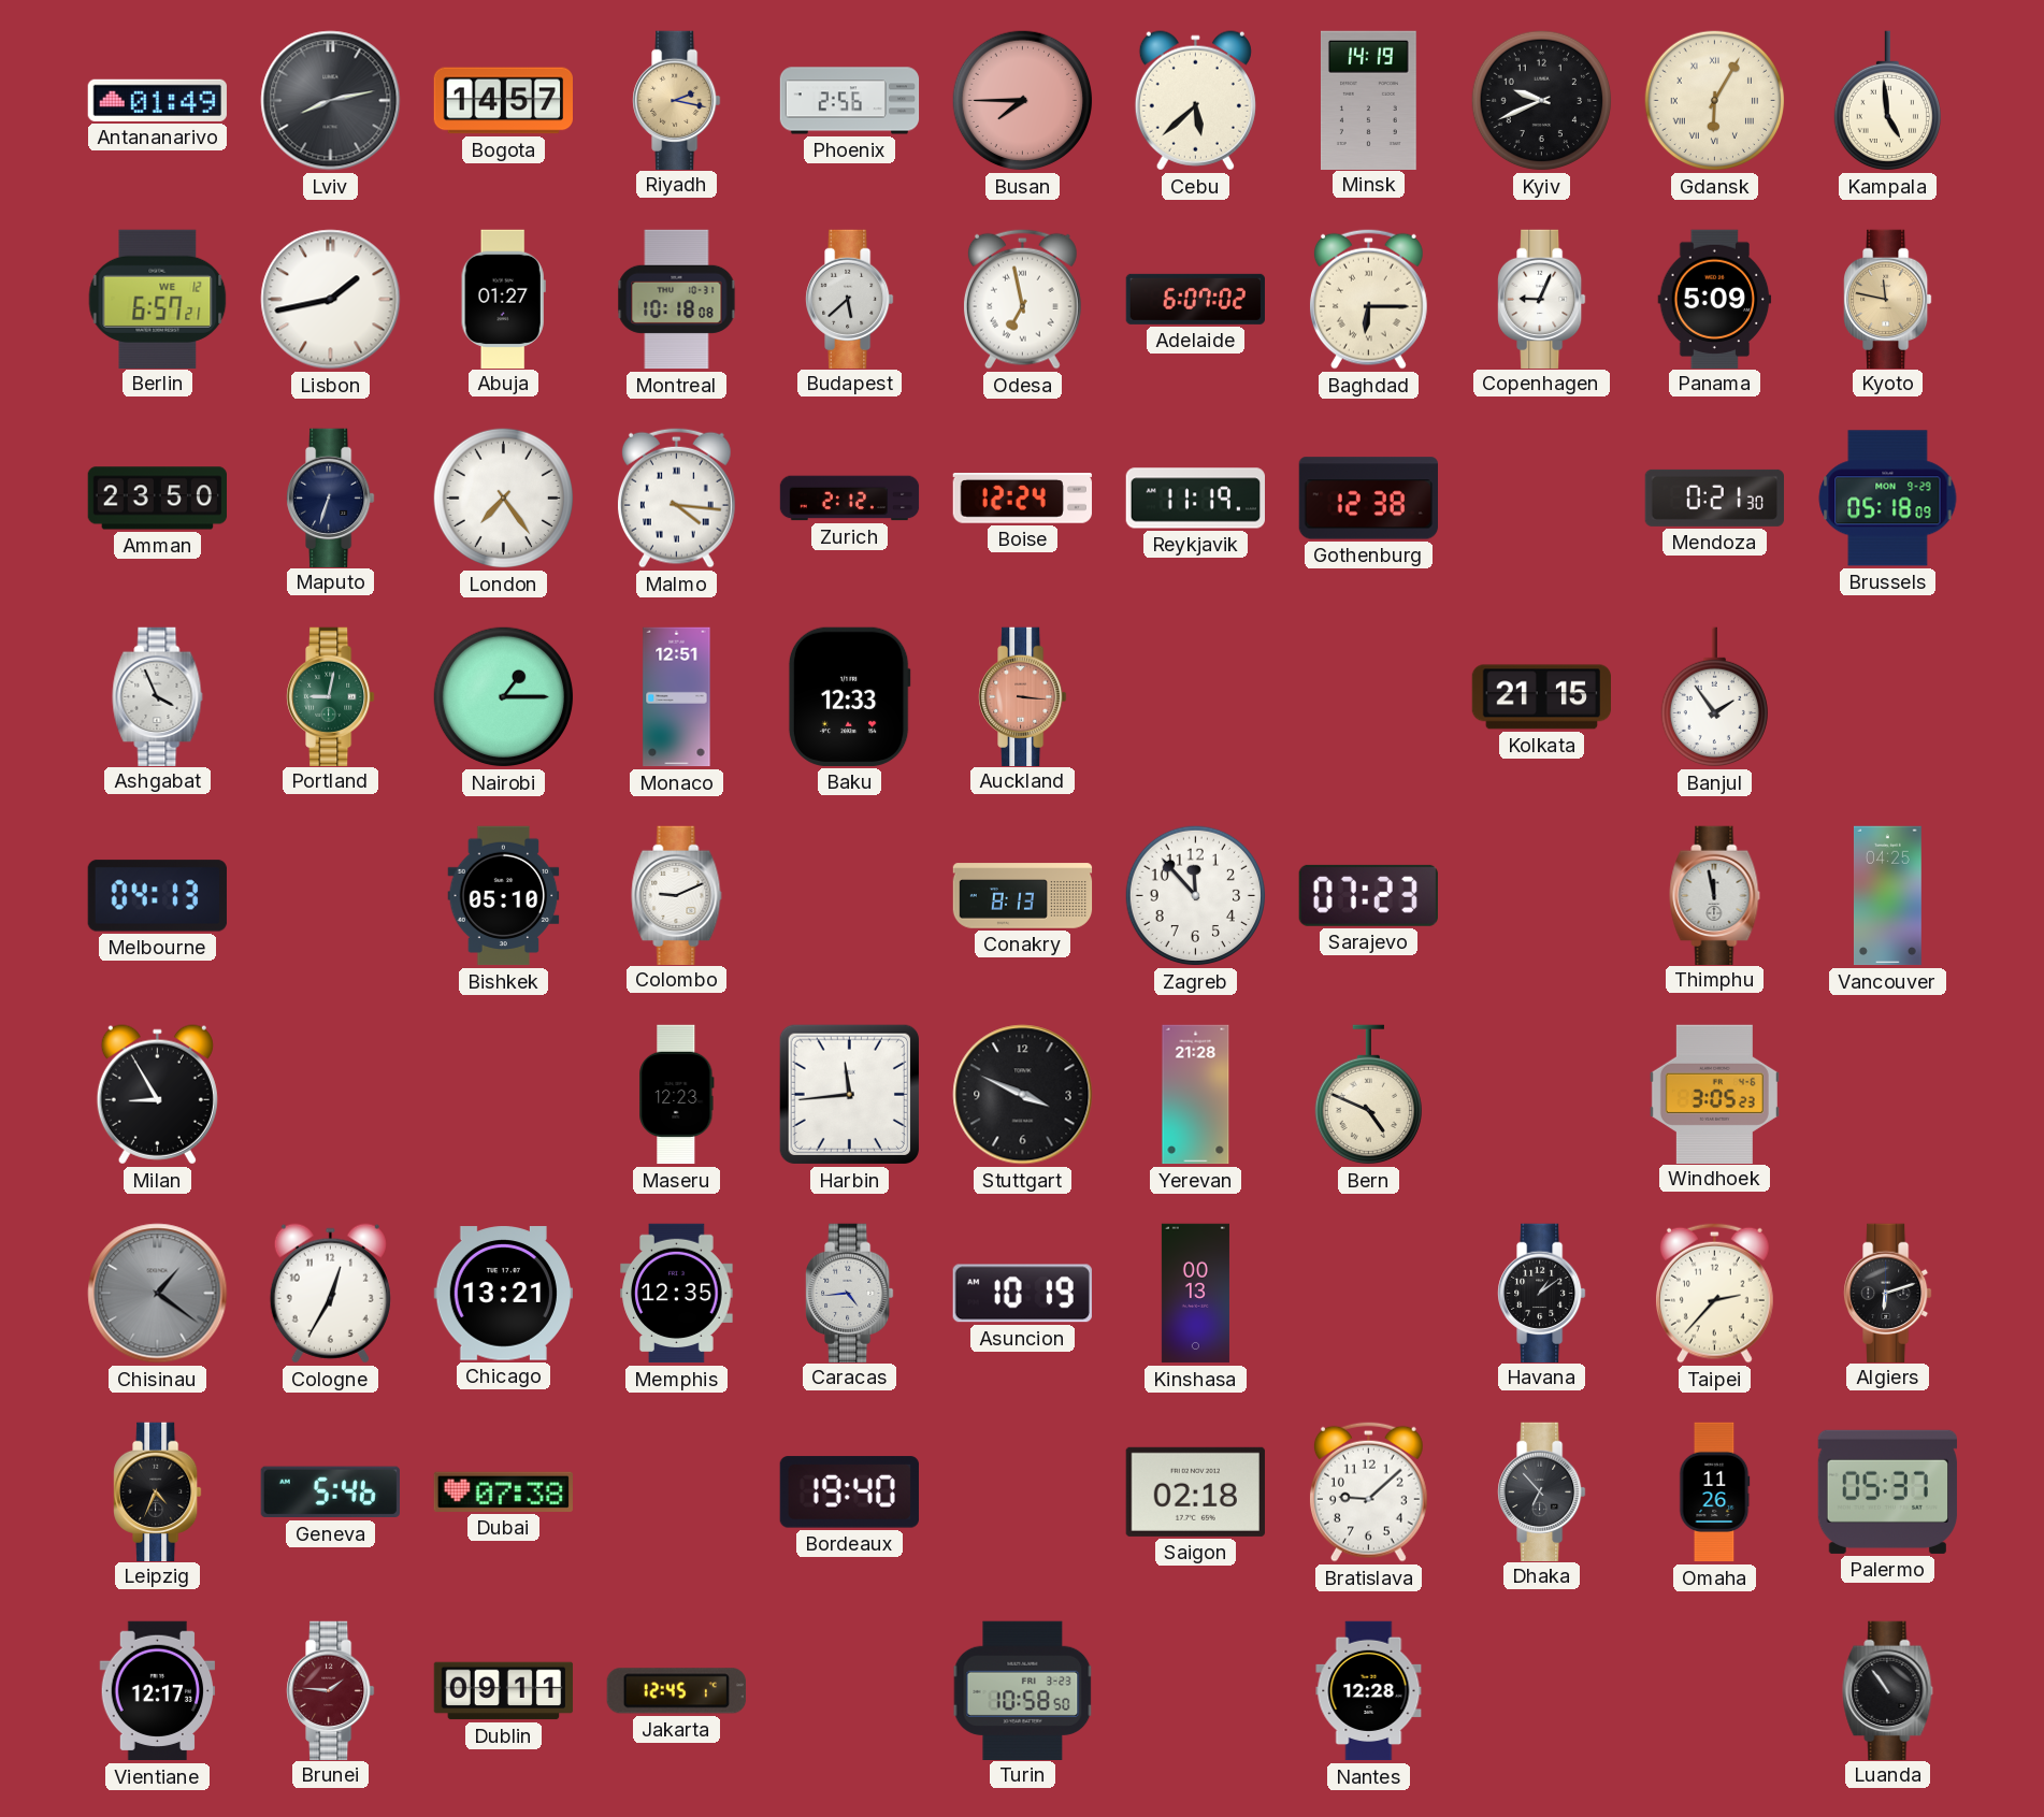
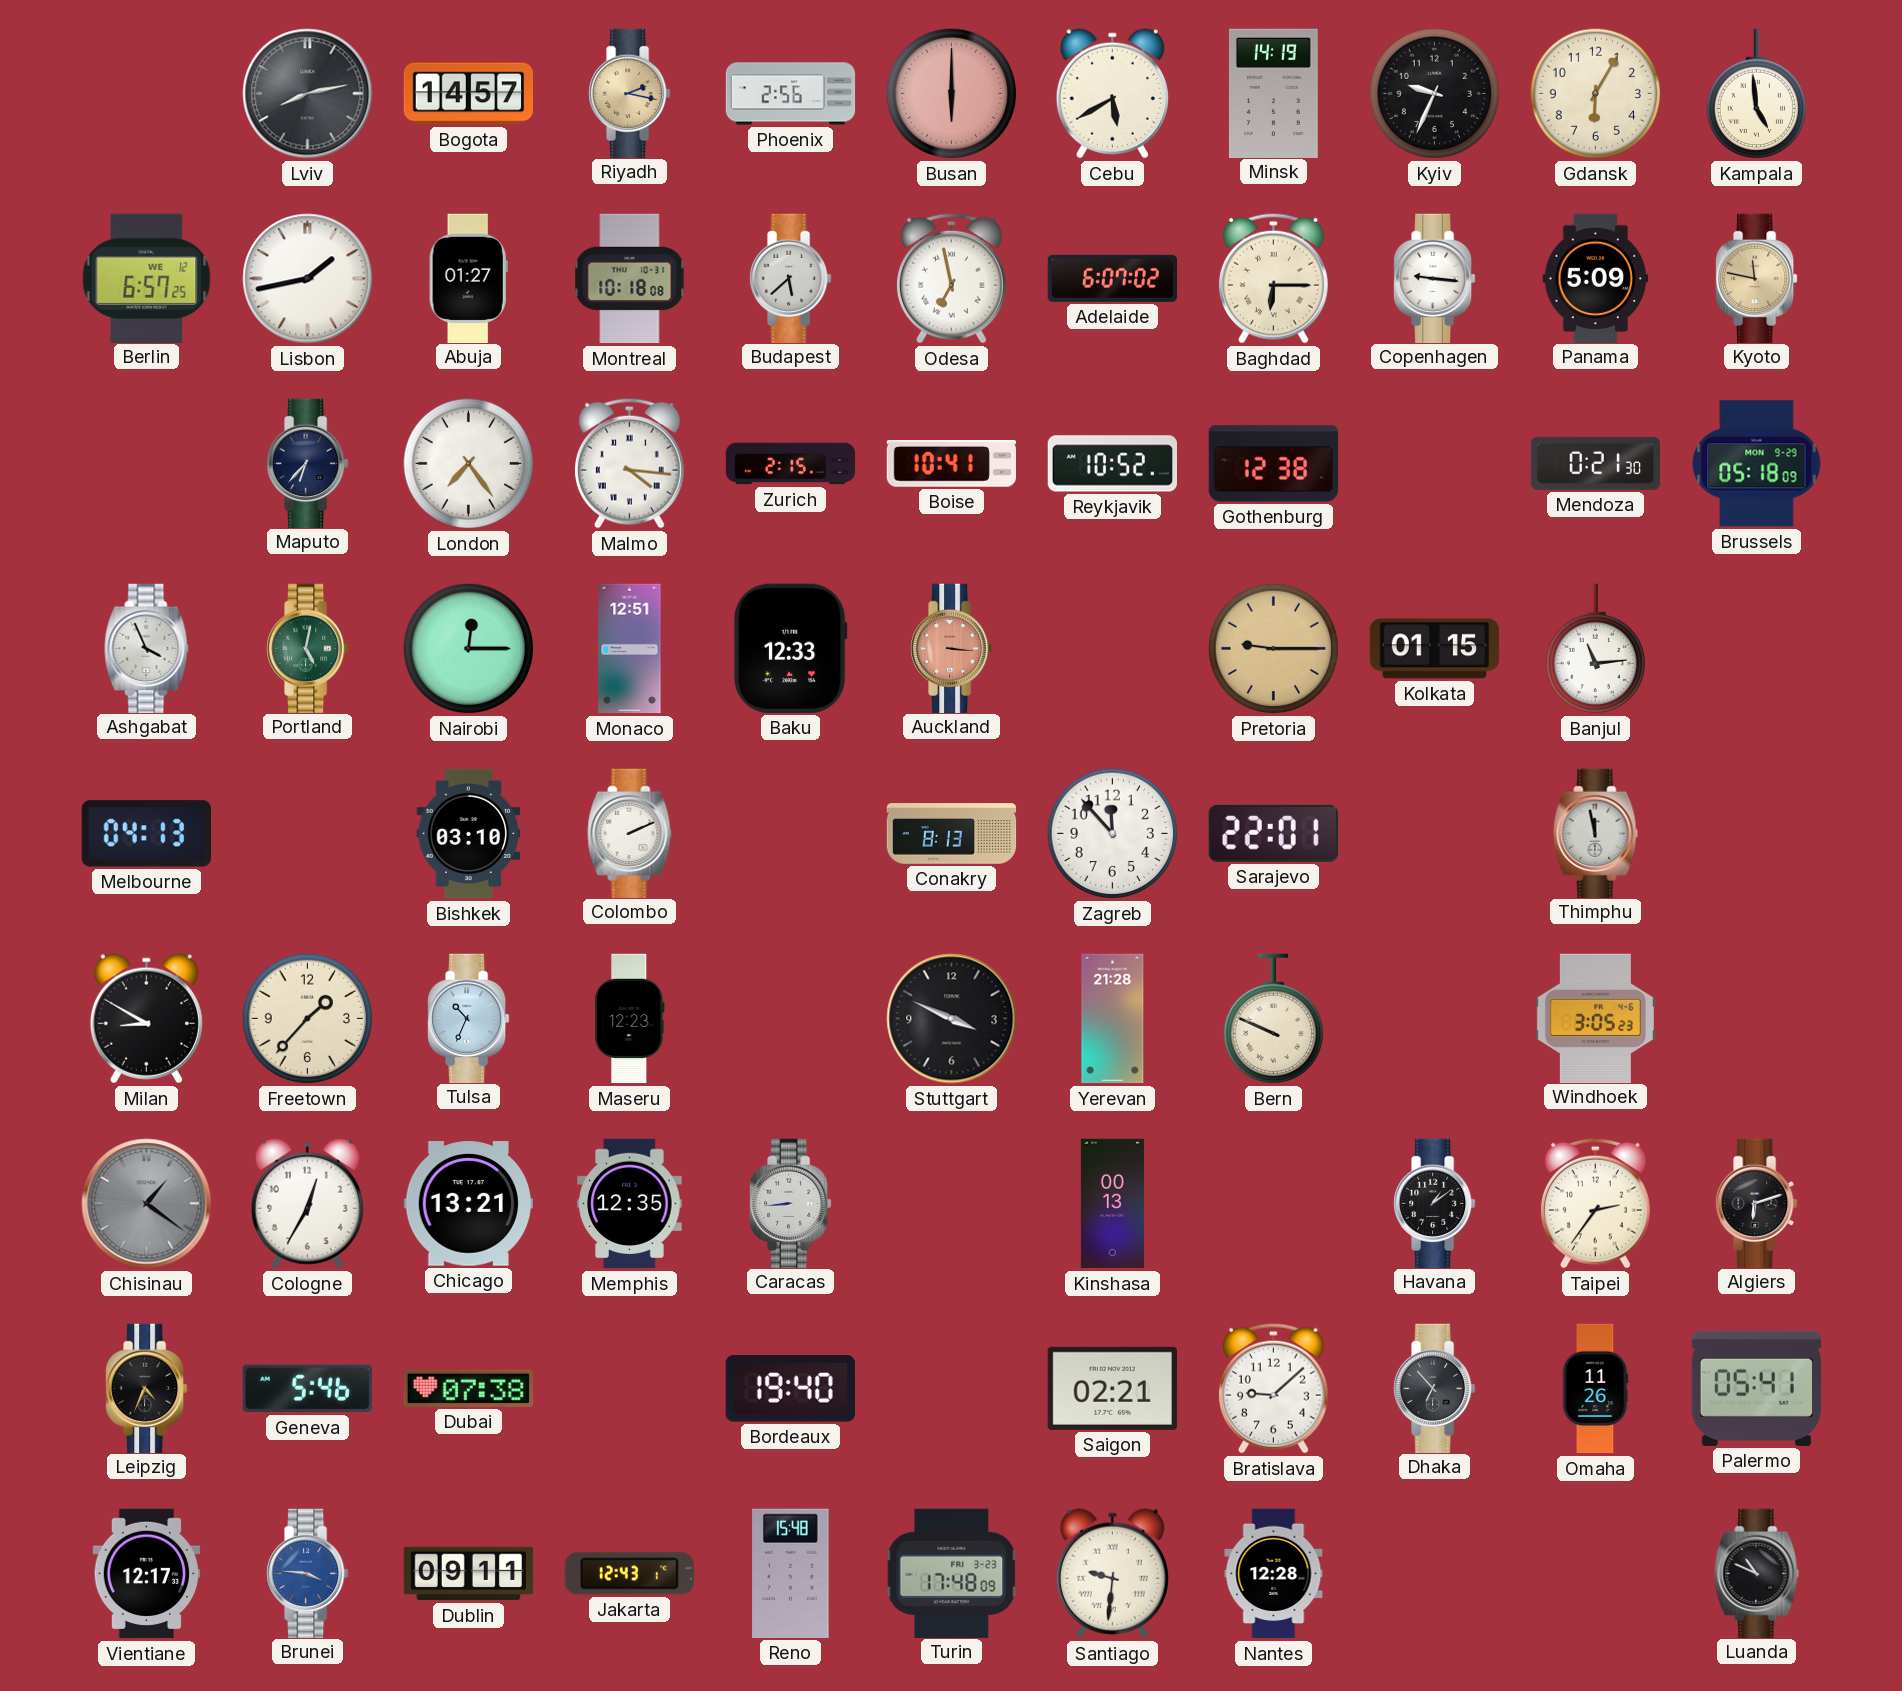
Antananarivo: 01:49 -> none (157, 100)
Busan: 7:45 -> 6:00 (952, 94)
Cebu: 5:38 -> 5:40 (1112, 94)
Kyiv: 9:41 -> 9:34 (1435, 94)
Gdansk numerals: Roman -> Arabic (1596, 94)
Berlin: 6:57:21 -> 6:57:25 (147, 278)
Copenhagen: 9:04 -> 9:16 (1435, 278)
Amman: 23:50 -> none (157, 499)
Maputo: 6:33 -> 6:37 (308, 463)
Zurich: 2:12 -> 2:15 (791, 464)
Boise: 12:24 -> 10:41 (951, 464)
Reykjavik: 11:19 -> 10:52 (1112, 464)
Portland: 9:02 -> 5:02 (308, 648)
Nairobi: 1:15 -> 12:15 (469, 649)
Pretoria: none -> 9:15 (1274, 649)
Kolkata: 21:15 -> 01:15 (1435, 649)
Banjul: 1:54 -> 11:14 (1595, 649)
Bishkek: 05:10 -> 03:10 (469, 834)
Colombo: 9:11 -> 2:11 (630, 833)
Sarajevo: 07:23 -> 22:01 (1273, 833)
Vancouver: 04:25 -> none (1887, 896)
Milan: 8:55 -> 8:50 (146, 1019)
Freetown: none -> 1:37 (308, 1019)
Tulsa: none -> 10:34 (469, 1018)
Harbin: 11:44 -> none (850, 1095)
Bern: 4:49 -> 9:49 (1273, 1019)
Caracas: 4:44 -> 8:44 (791, 1203)
Asuncion: 10:19 -> none (1022, 1294)
Taipei: 2:37 -> 2:36 (1595, 1203)
Saigon: 02:18 -> 02:21 (1112, 1388)
Palermo: 05:37 -> 05:41 (1756, 1388)
Brunei: 1:46 -> 3:46 (308, 1573)
Brunei dial: burgundy -> blue (308, 1573)
Jakarta: 12:45 -> 12:43 (629, 1574)
Reno: none -> 15:48 (791, 1573)
Turin: 10:58 -> 17:48 (952, 1573)
Santiago: none -> 9:31 (1112, 1574)
Luanda: 10:54 -> 10:49 (1757, 1573)
